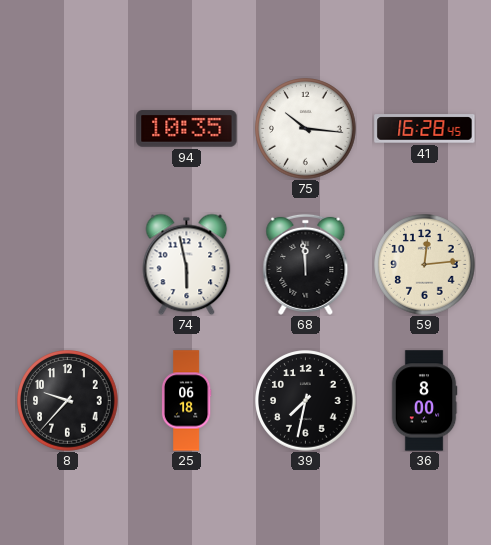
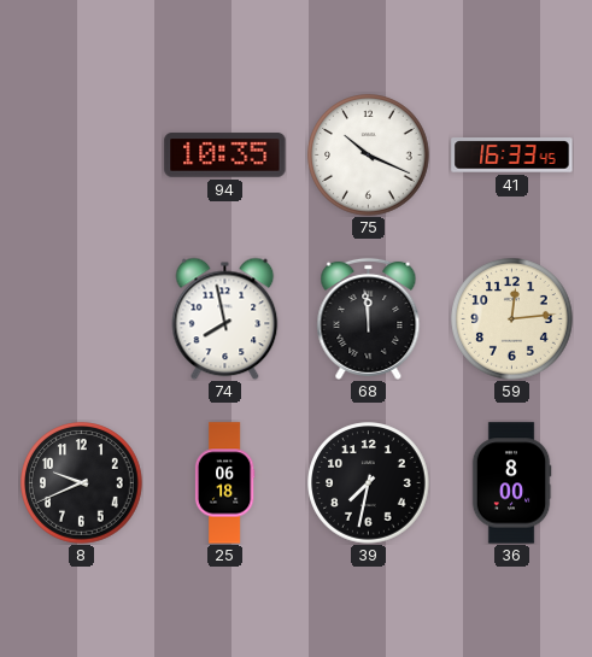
75: 10:16 -> 10:19 (369, 156)
41: 16:28 -> 16:33 (512, 156)
74: 5:58 -> 7:58 (225, 318)
8: 9:37 -> 9:41 (82, 483)
